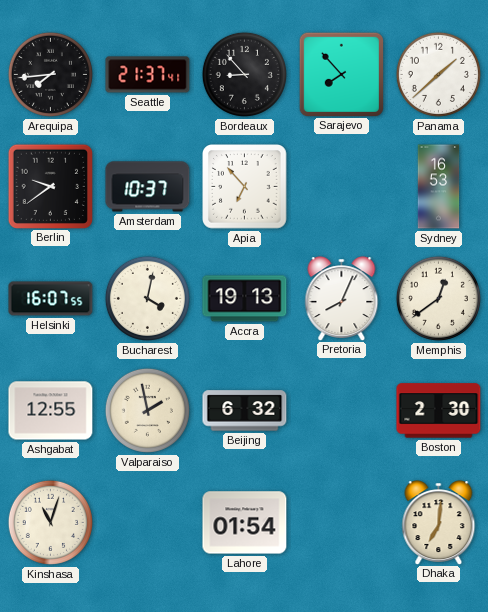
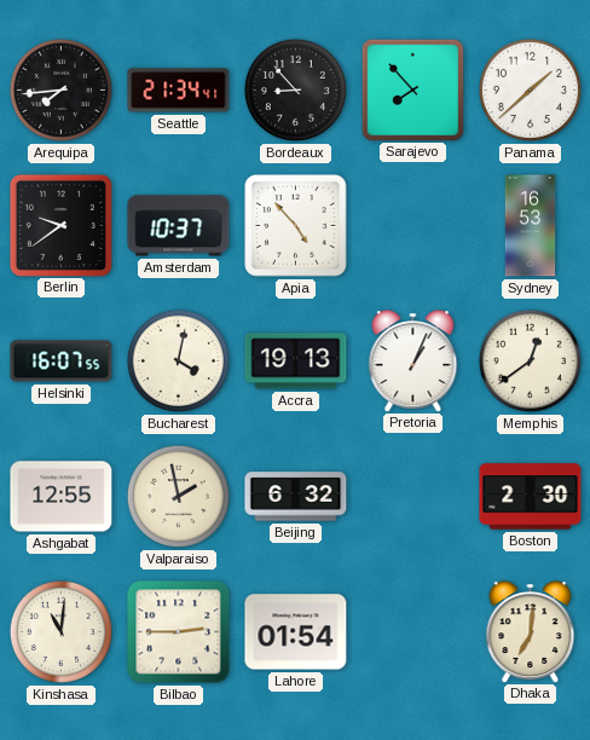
Seattle: 21:37 -> 21:34 (179, 91)
Apia: 6:53 -> 4:53 (296, 226)
Pretoria: 8:04 -> 1:04 (413, 360)
Kinshasa: 11:03 -> 11:01 (60, 631)
Bilbao: none -> 2:45 (179, 632)
